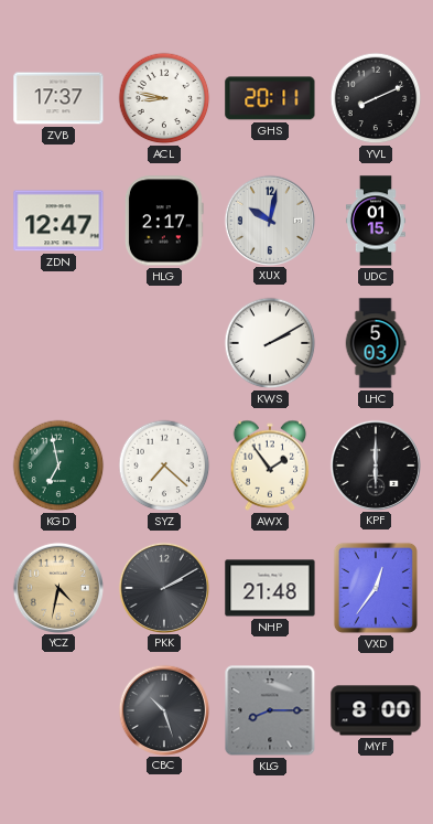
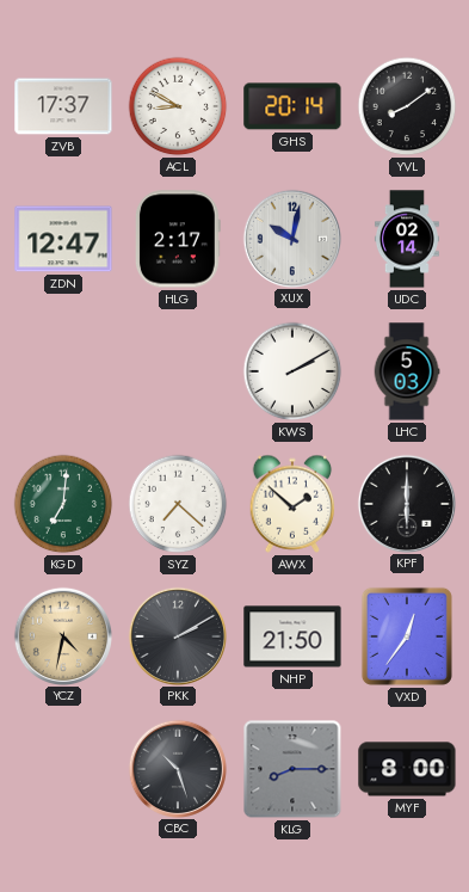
ACL: 8:47 -> 8:50 (178, 106)
GHS: 20:11 -> 20:14 (292, 106)
YVL: 8:11 -> 8:09 (407, 106)
UDC: 01:15 -> 02:14 (407, 239)
KGD: 6:58 -> 7:01 (63, 504)
AWX: 1:54 -> 1:52 (292, 504)
NHP: 21:48 -> 21:50 (292, 636)
